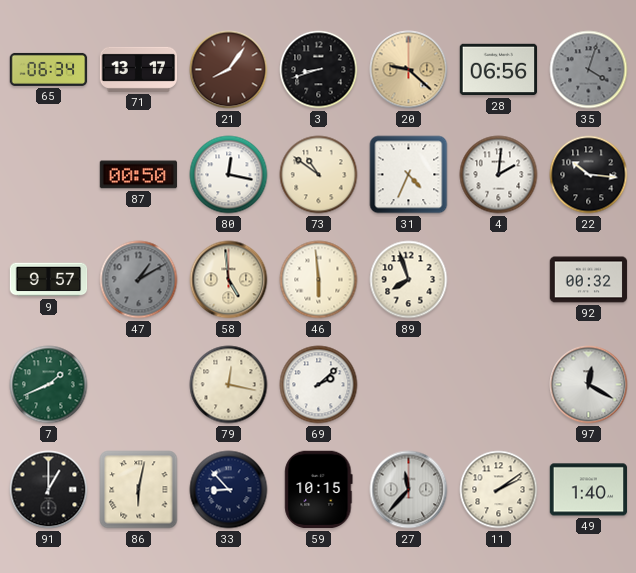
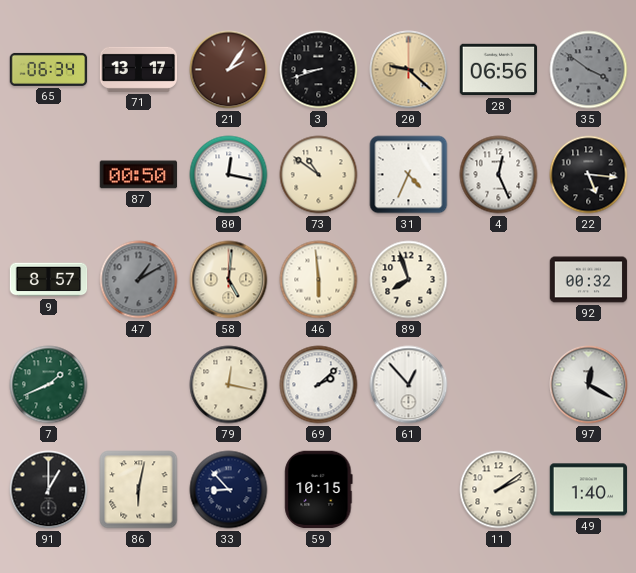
21: 8:06 -> 2:06 (229, 70)
35: 4:03 -> 3:51 (589, 70)
4: 2:01 -> 12:26 (499, 175)
22: 10:16 -> 5:16 (589, 175)
9: 9:57 -> 8:57 (49, 280)
58: 4:59 -> 5:01 (229, 280)
61: none -> 12:53 (409, 385)
27: 11:37 -> none (409, 490)
